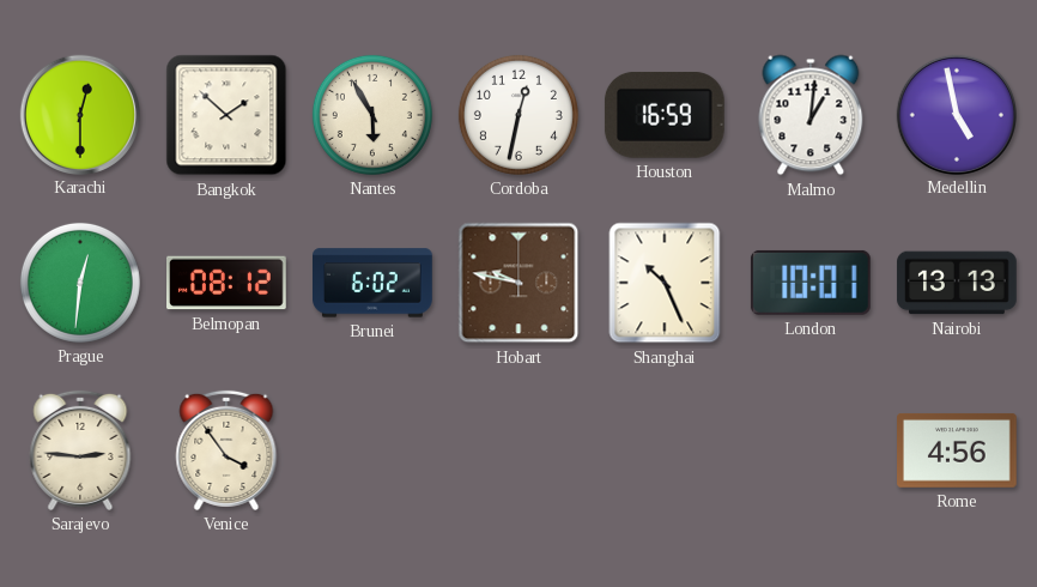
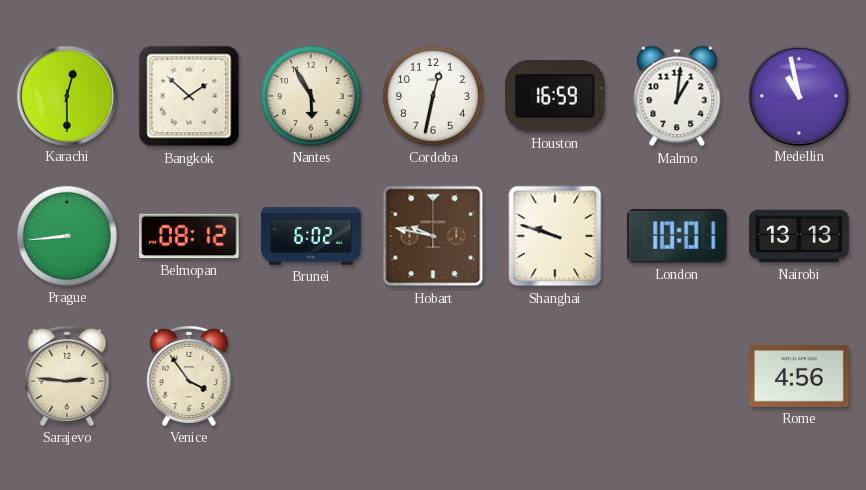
Medellin: 4:58 -> 10:58 (798, 95)
Prague: 12:31 -> 8:44 (67, 236)
Shanghai: 10:26 -> 9:48 (555, 236)
